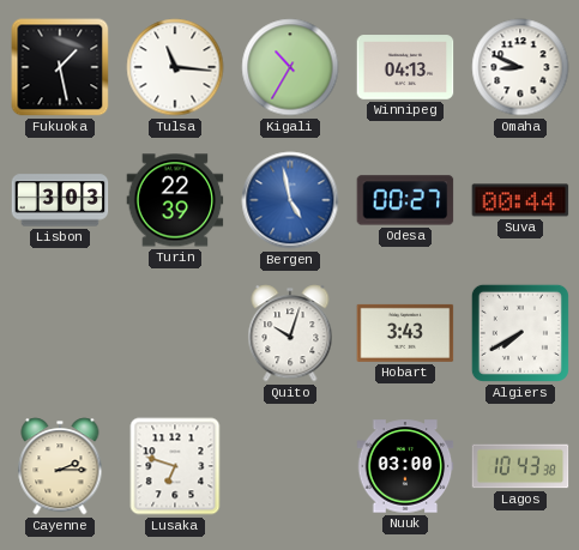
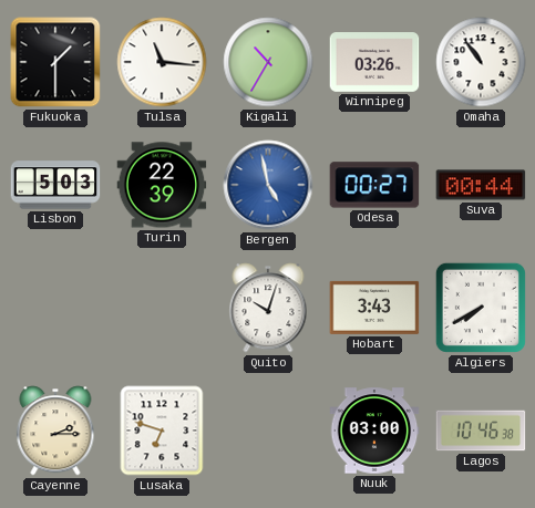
Fukuoka: 1:28 -> 1:30 (55, 62)
Winnipeg: 04:13 -> 03:26 (374, 62)
Omaha: 8:49 -> 10:54 (481, 62)
Lisbon: 3:03 -> 5:03 (55, 185)
Lagos: 10:43 -> 10:46 (481, 431)
